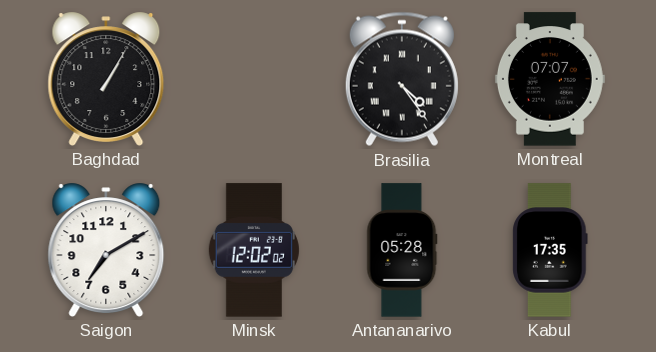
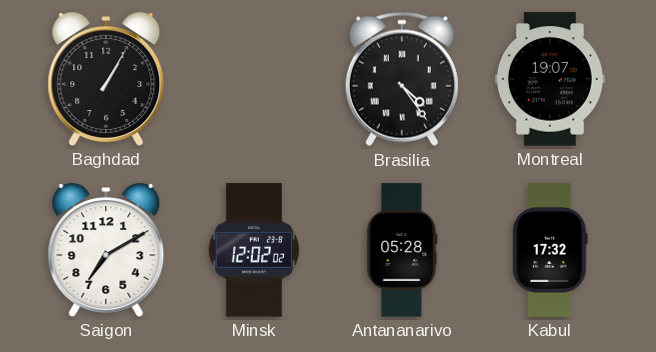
Montreal: 07:07 -> 19:07 (550, 79)
Kabul: 17:35 -> 17:32 (550, 250)
